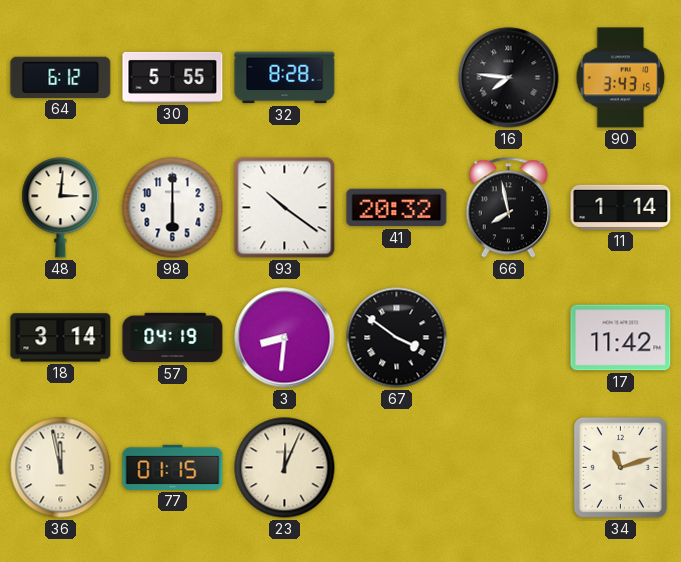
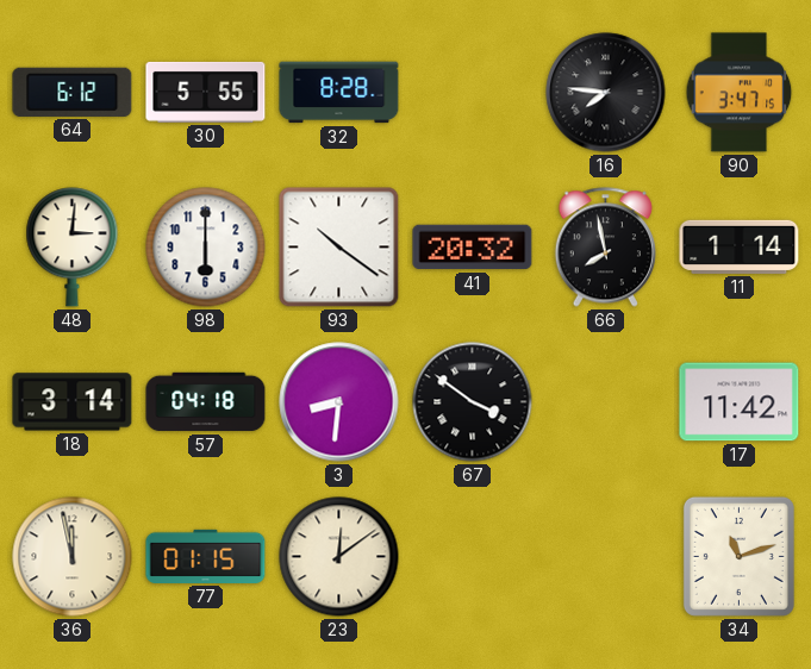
90: 3:43 -> 3:47 (740, 93)
57: 04:19 -> 04:18 (206, 402)
23: 12:04 -> 12:09 (339, 557)
